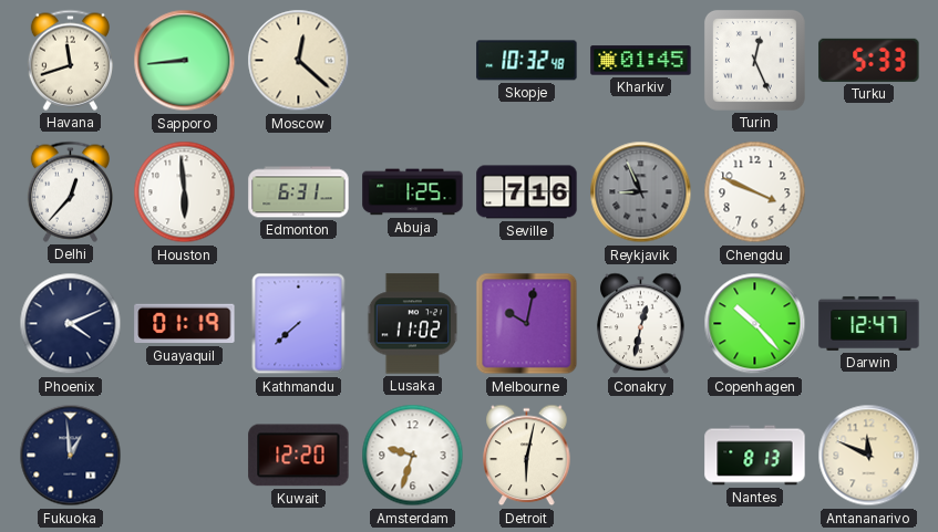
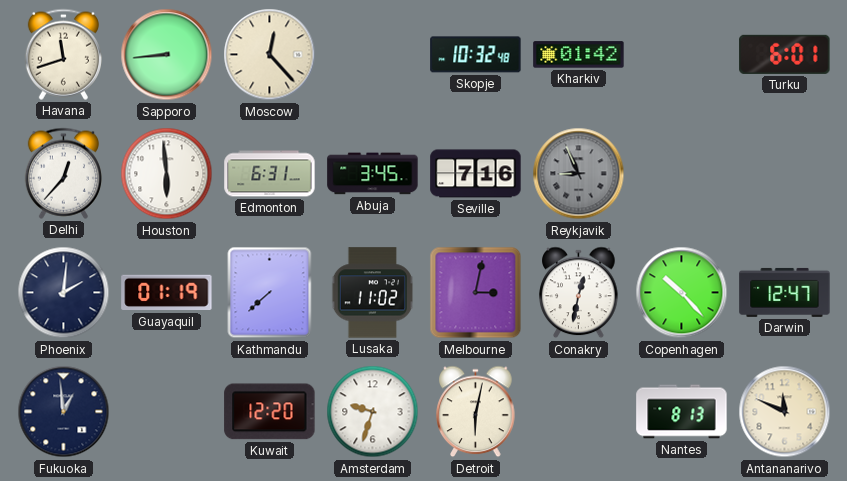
Moscow: 12:22 -> 12:23 (270, 55)
Kharkiv: 01:45 -> 01:42 (579, 55)
Turin: 12:26 -> none (754, 60)
Turku: 5:33 -> 6:01 (785, 54)
Abuja: 1:25 -> 3:45 (373, 174)
Chengdu: 3:49 -> none (755, 192)
Phoenix: 4:11 -> 2:01 (64, 293)
Melbourne: 10:02 -> 3:02 (476, 293)
